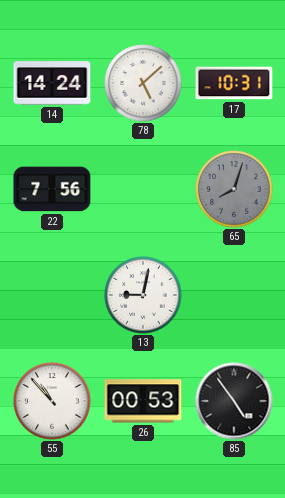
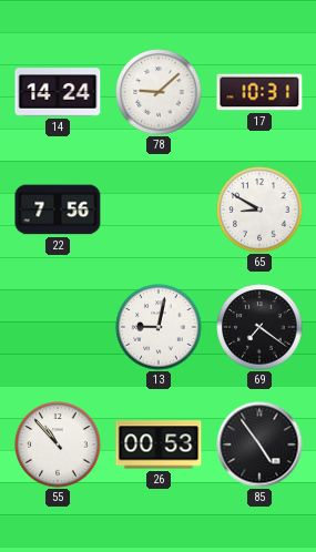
78: 5:08 -> 9:08 (159, 92)
65: 8:03 -> 8:50 (259, 209)
65 dial: grey -> white (259, 209)
69: none -> 7:21 (259, 327)
